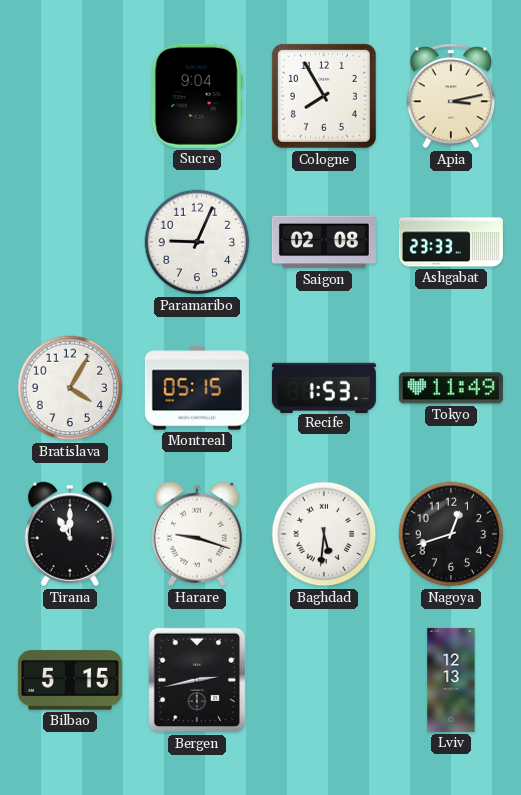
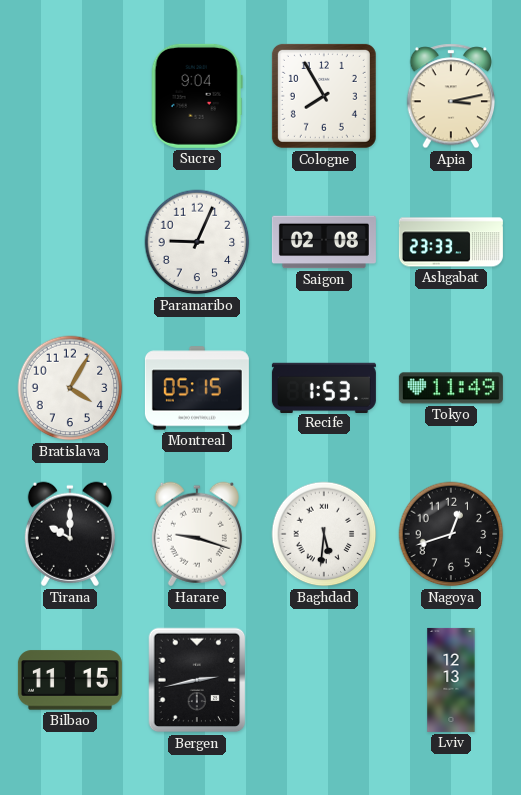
Tirana: 11:00 -> 10:00 (70, 534)
Bilbao: 5:15 -> 11:15 (70, 680)
